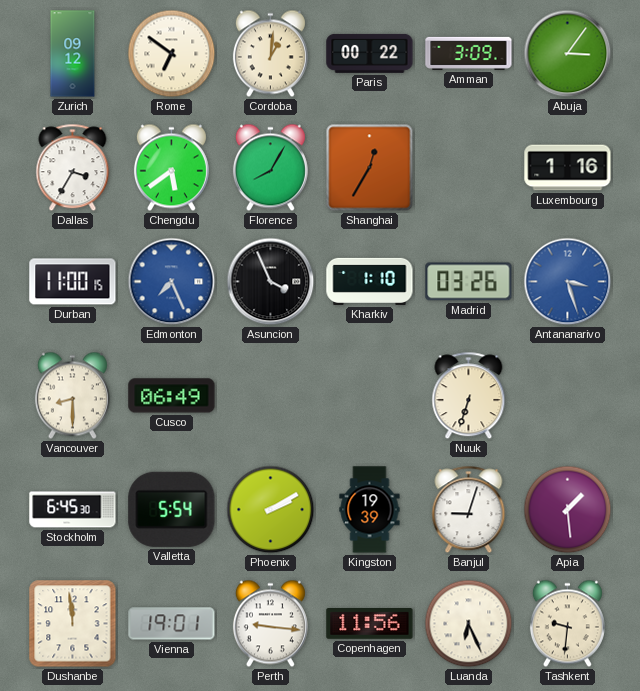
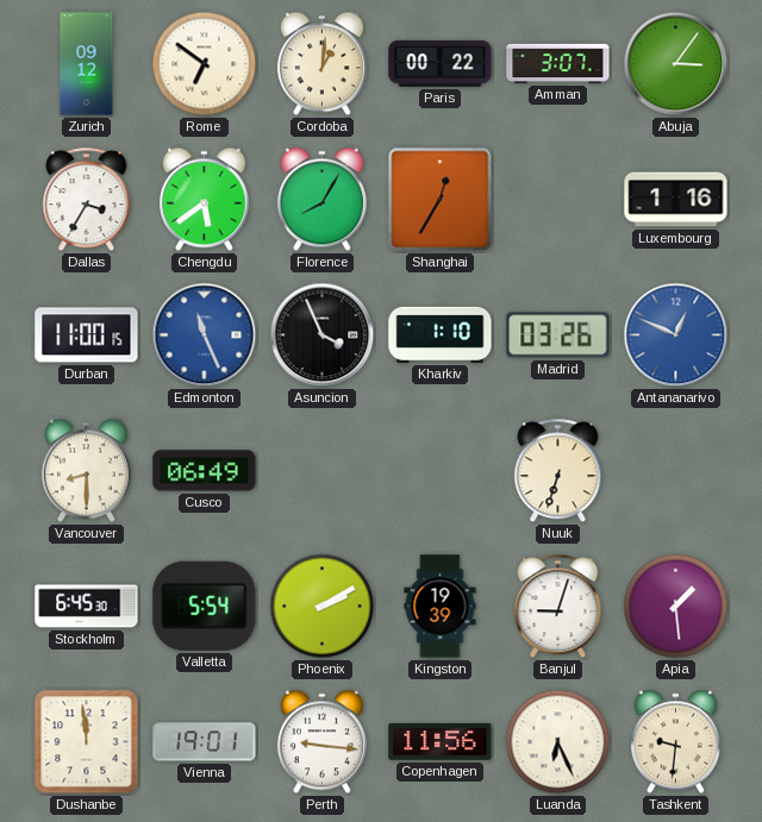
Amman: 3:09 -> 3:07 (558, 63)
Edmonton: 7:26 -> 11:26 (205, 335)
Antananarivo: 3:27 -> 12:49 (676, 335)
